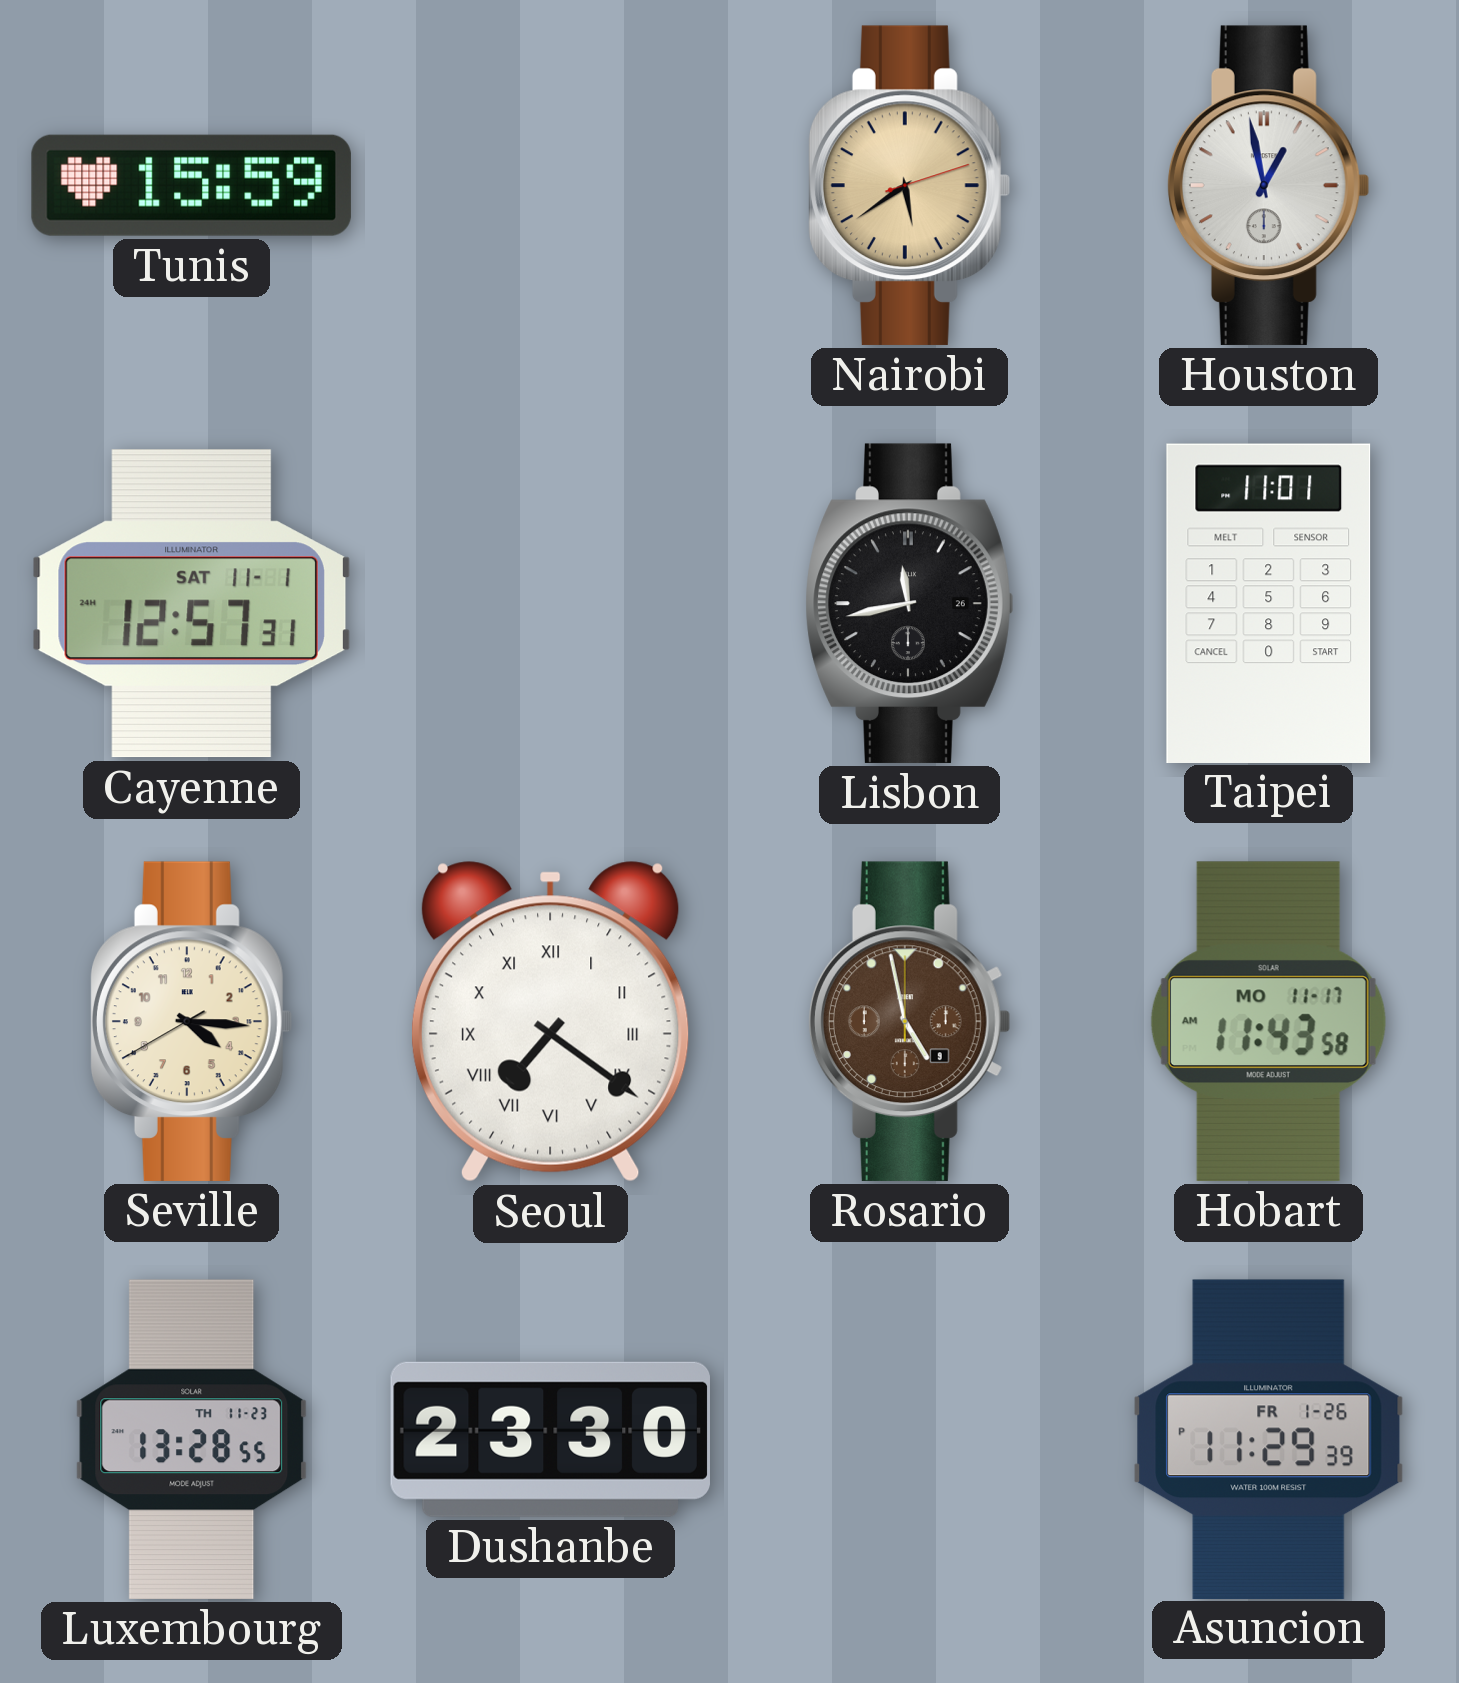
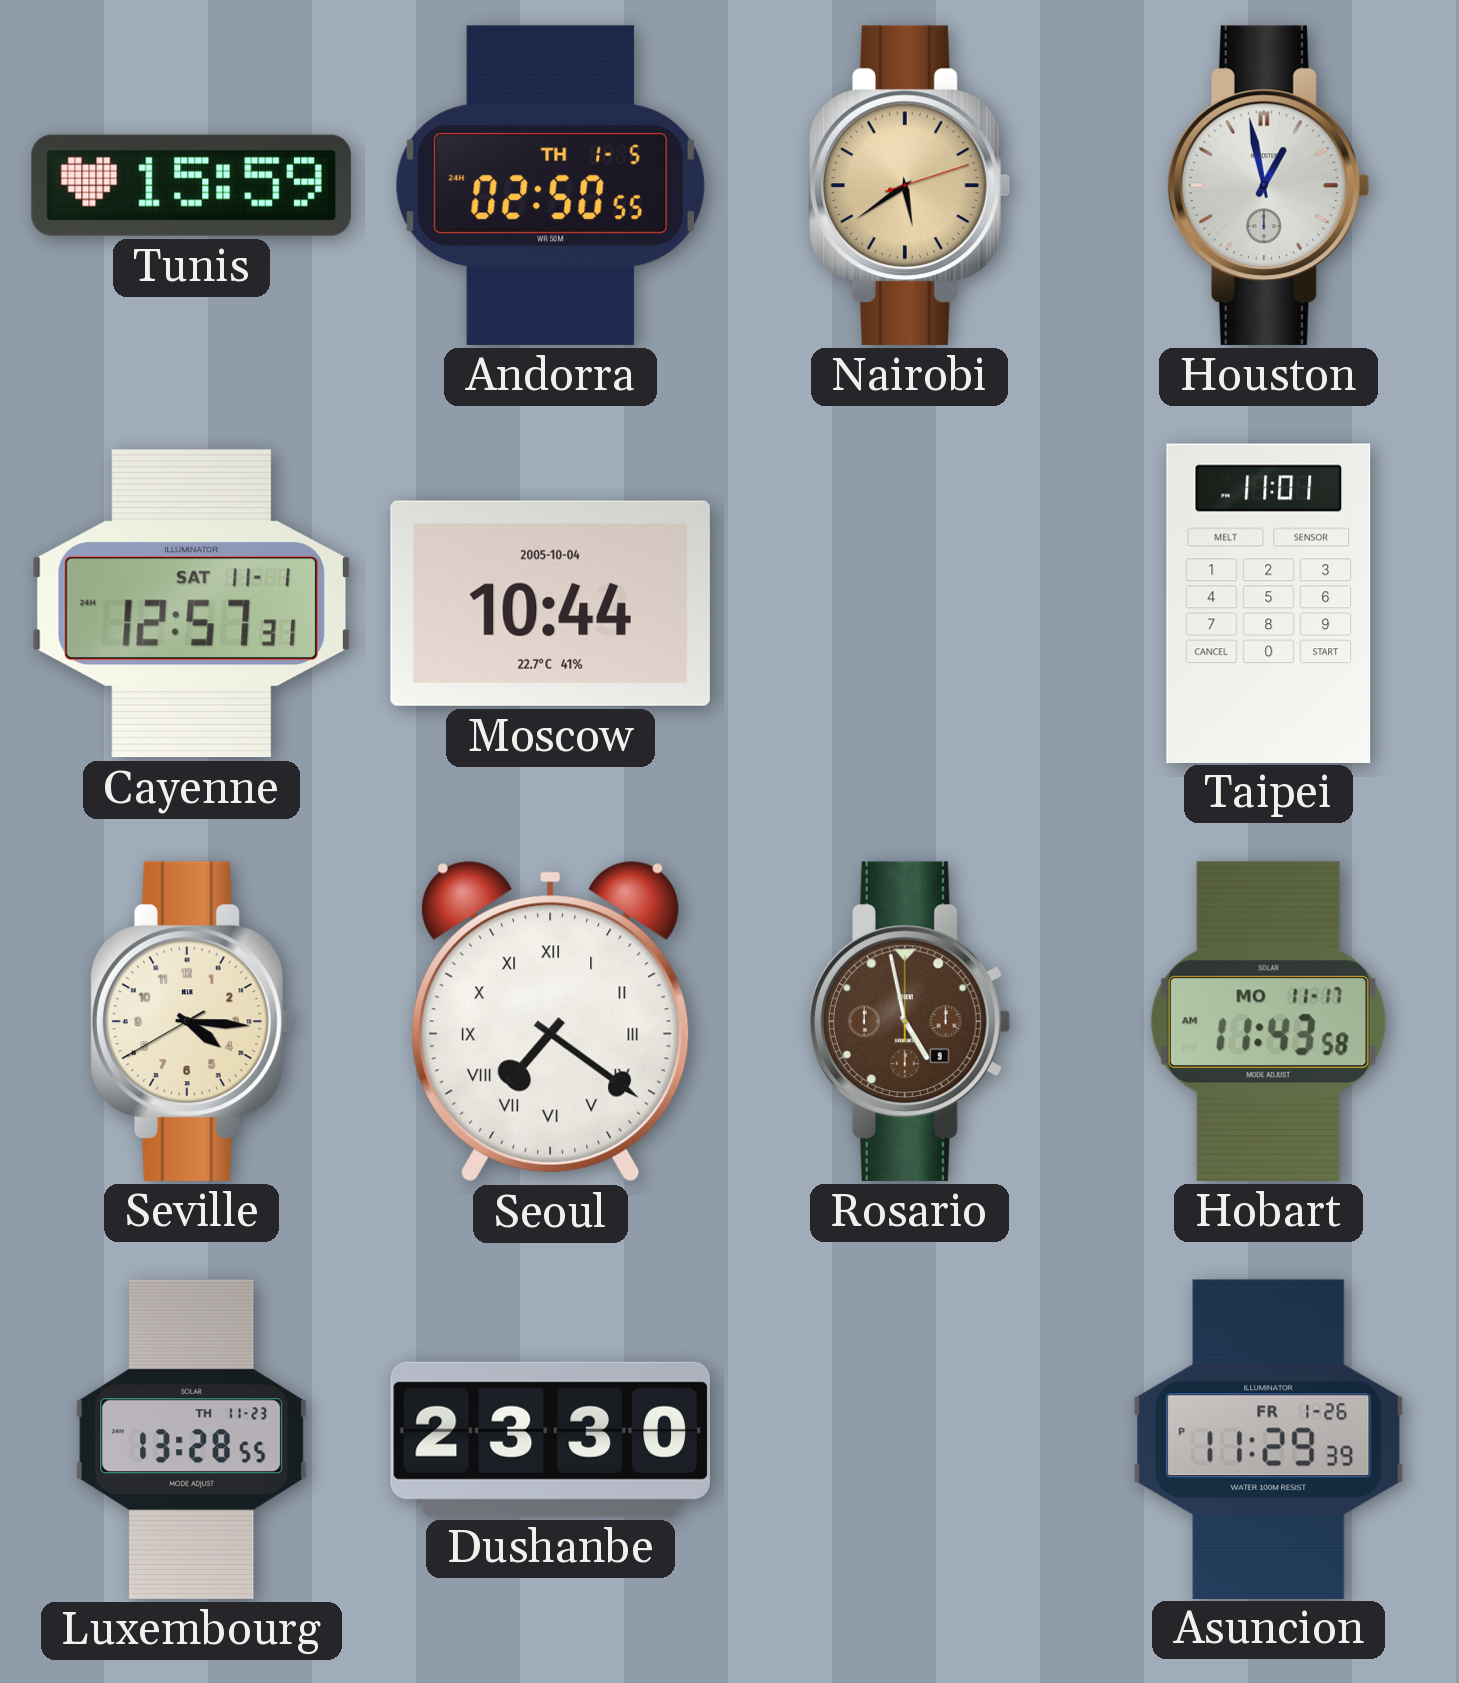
Andorra: none -> 02:50 (550, 185)
Moscow: none -> 10:44 (550, 603)
Lisbon: 11:43 -> none (909, 603)
